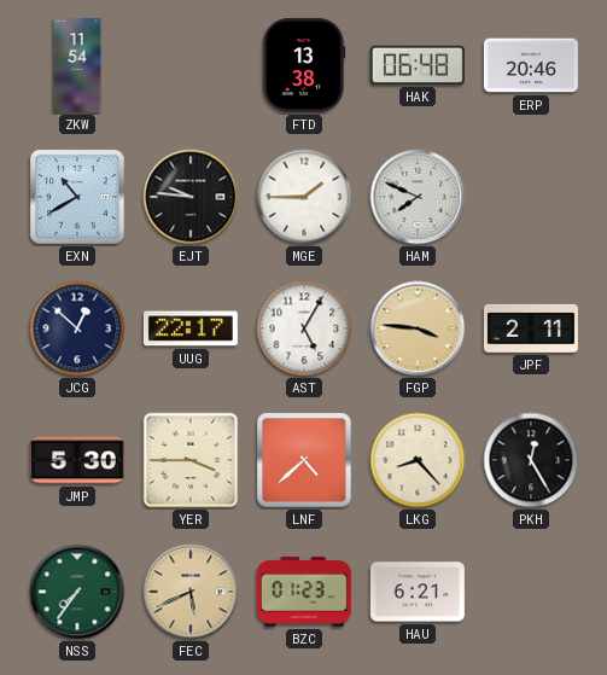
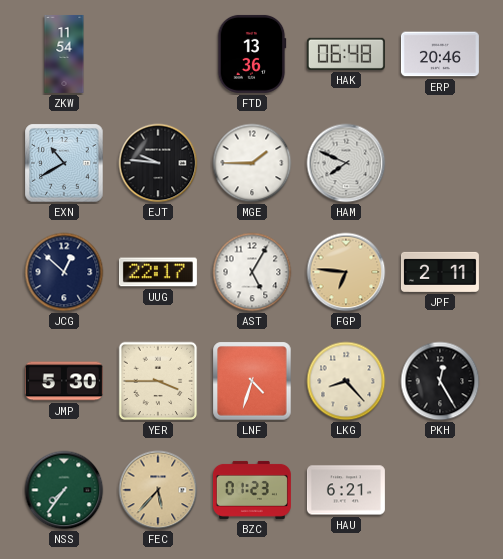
FTD: 13:38 -> 13:36 (252, 54)
FGP: 3:46 -> 6:46 (346, 272)
LNF: 4:38 -> 4:33 (252, 381)
FEC: 5:41 -> 5:37 (158, 490)
